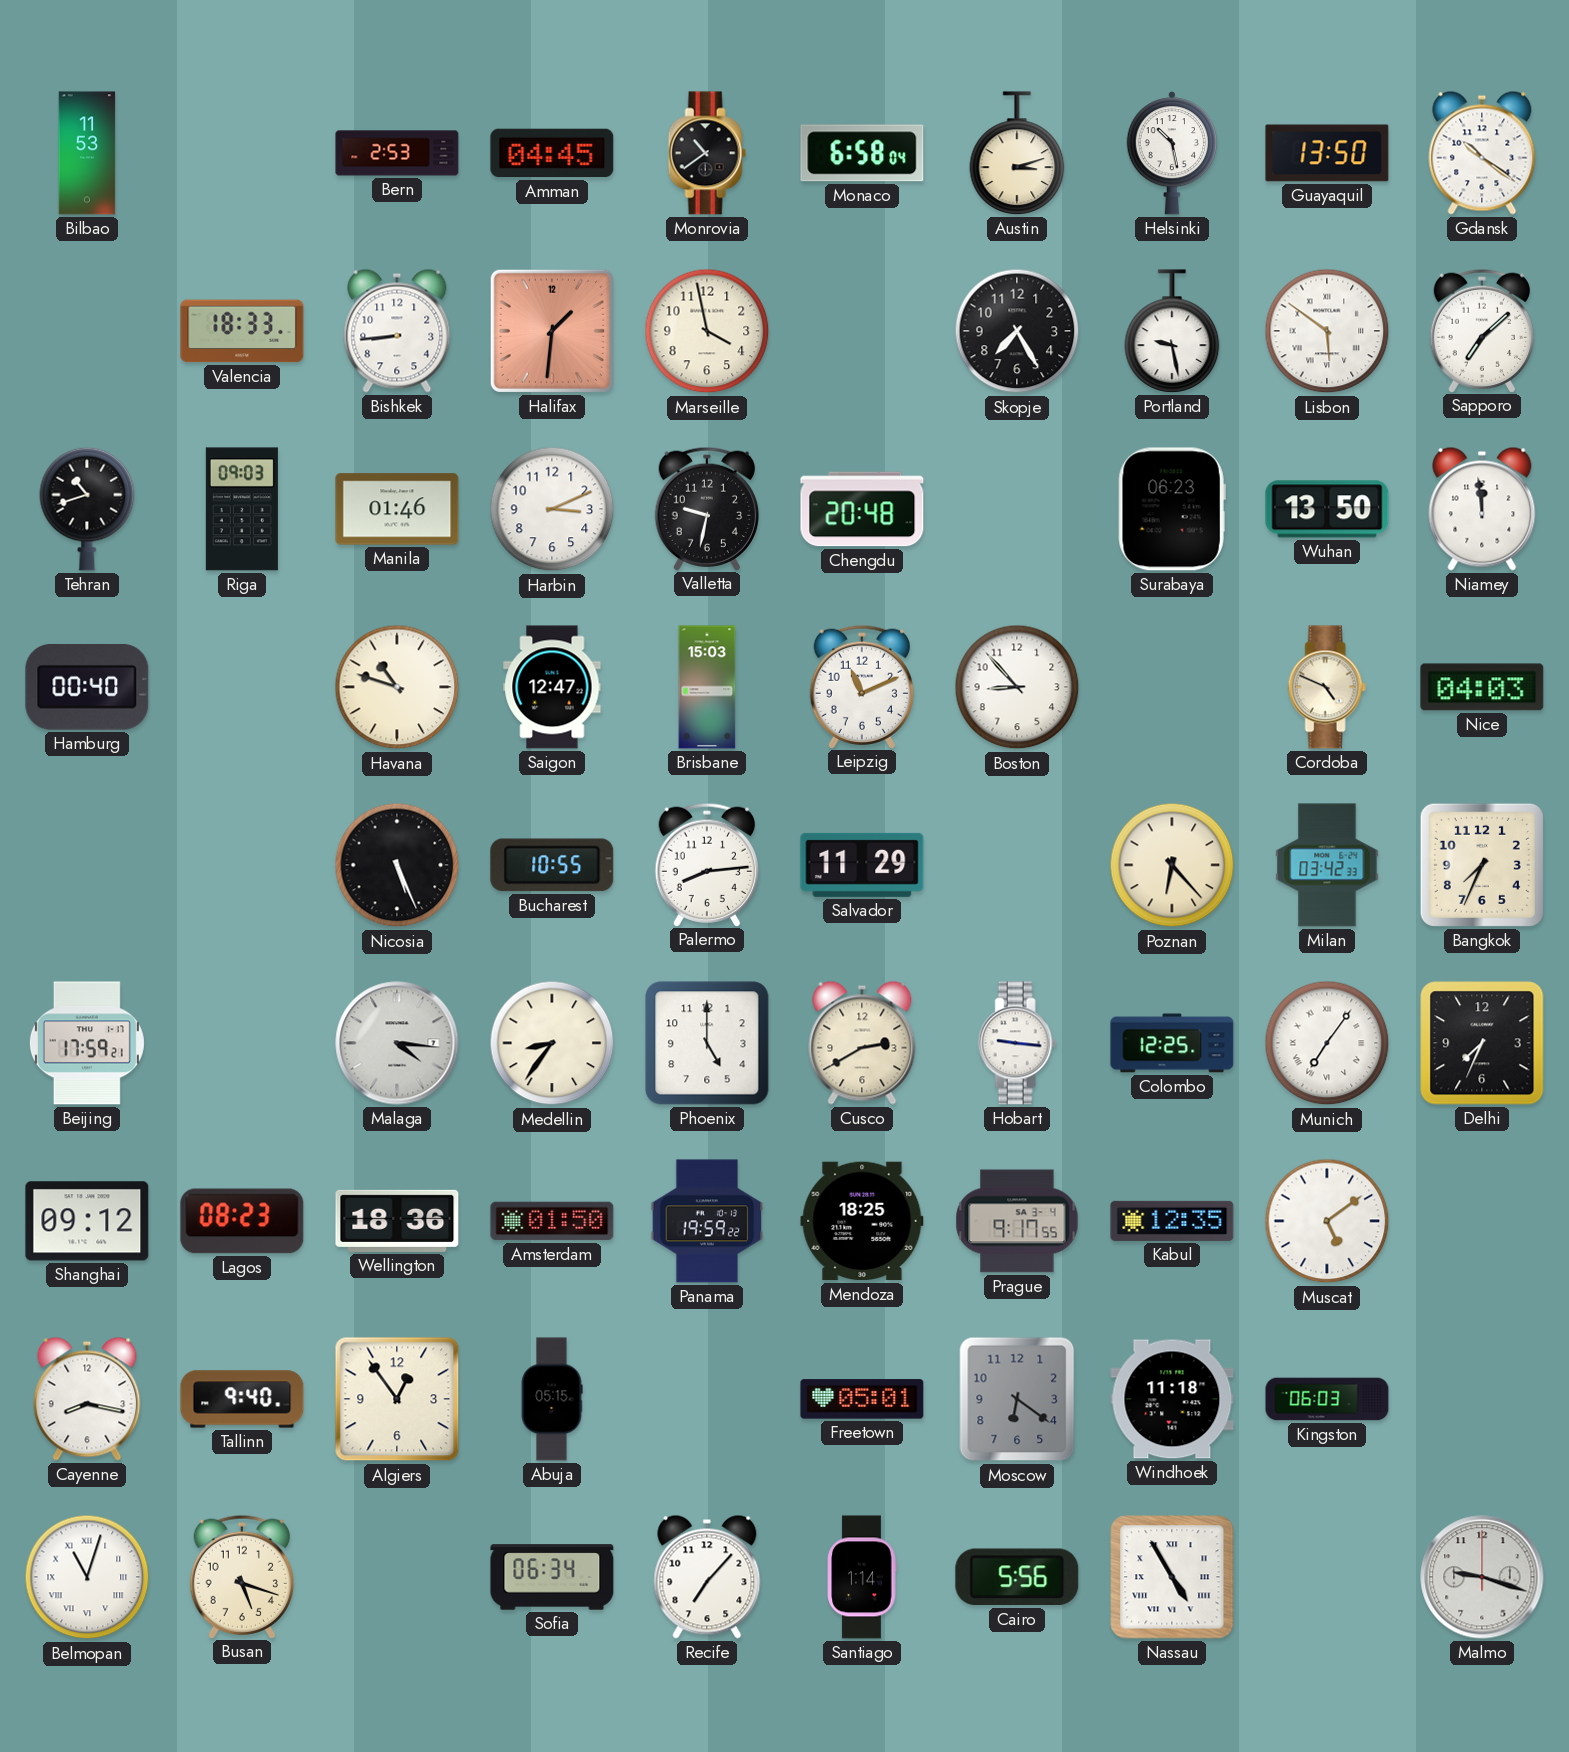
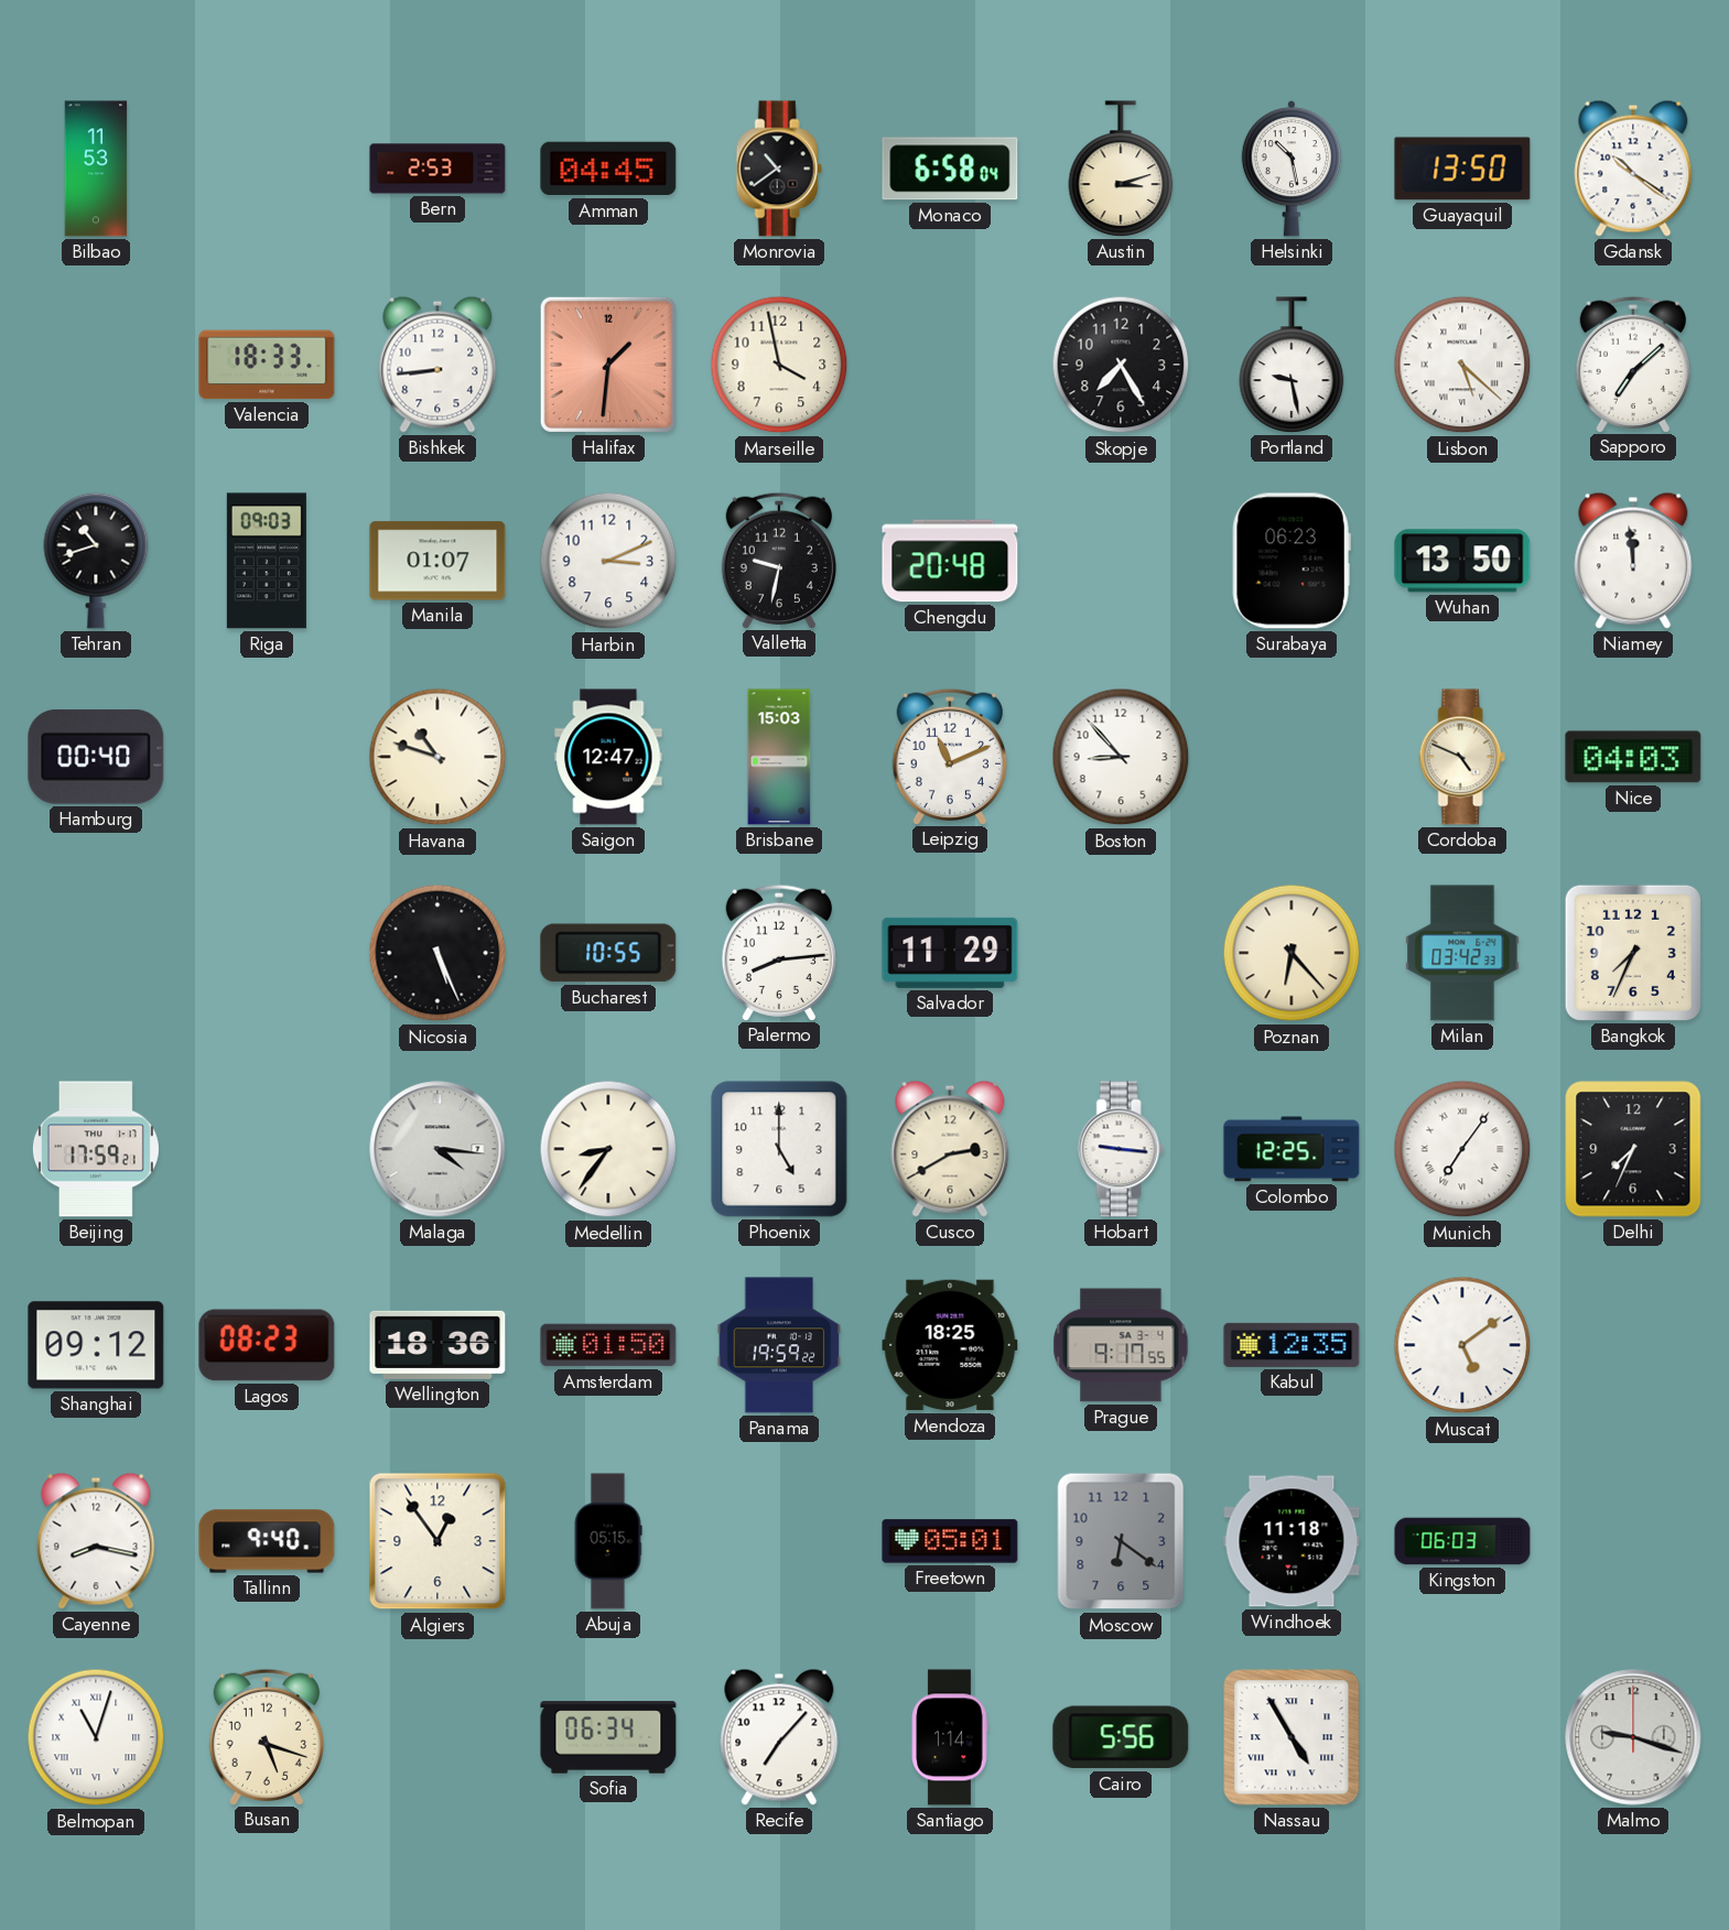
Lisbon: 5:51 -> 5:22 (1462, 365)
Manila: 01:46 -> 01:07 (437, 561)
